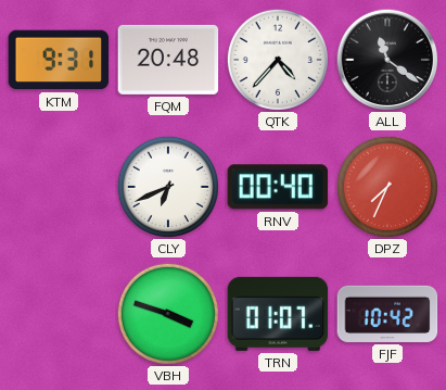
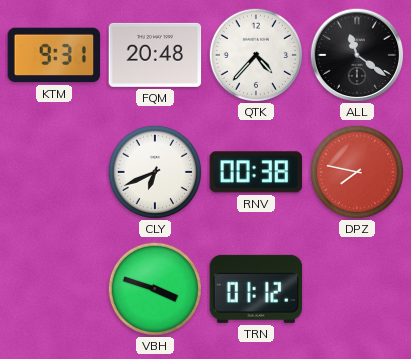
RNV: 00:40 -> 00:38 (256, 172)
DPZ: 7:34 -> 7:47 (357, 172)
TRN: 01:07 -> 01:12 (256, 289)
FJF: 10:42 -> none (387, 314)
